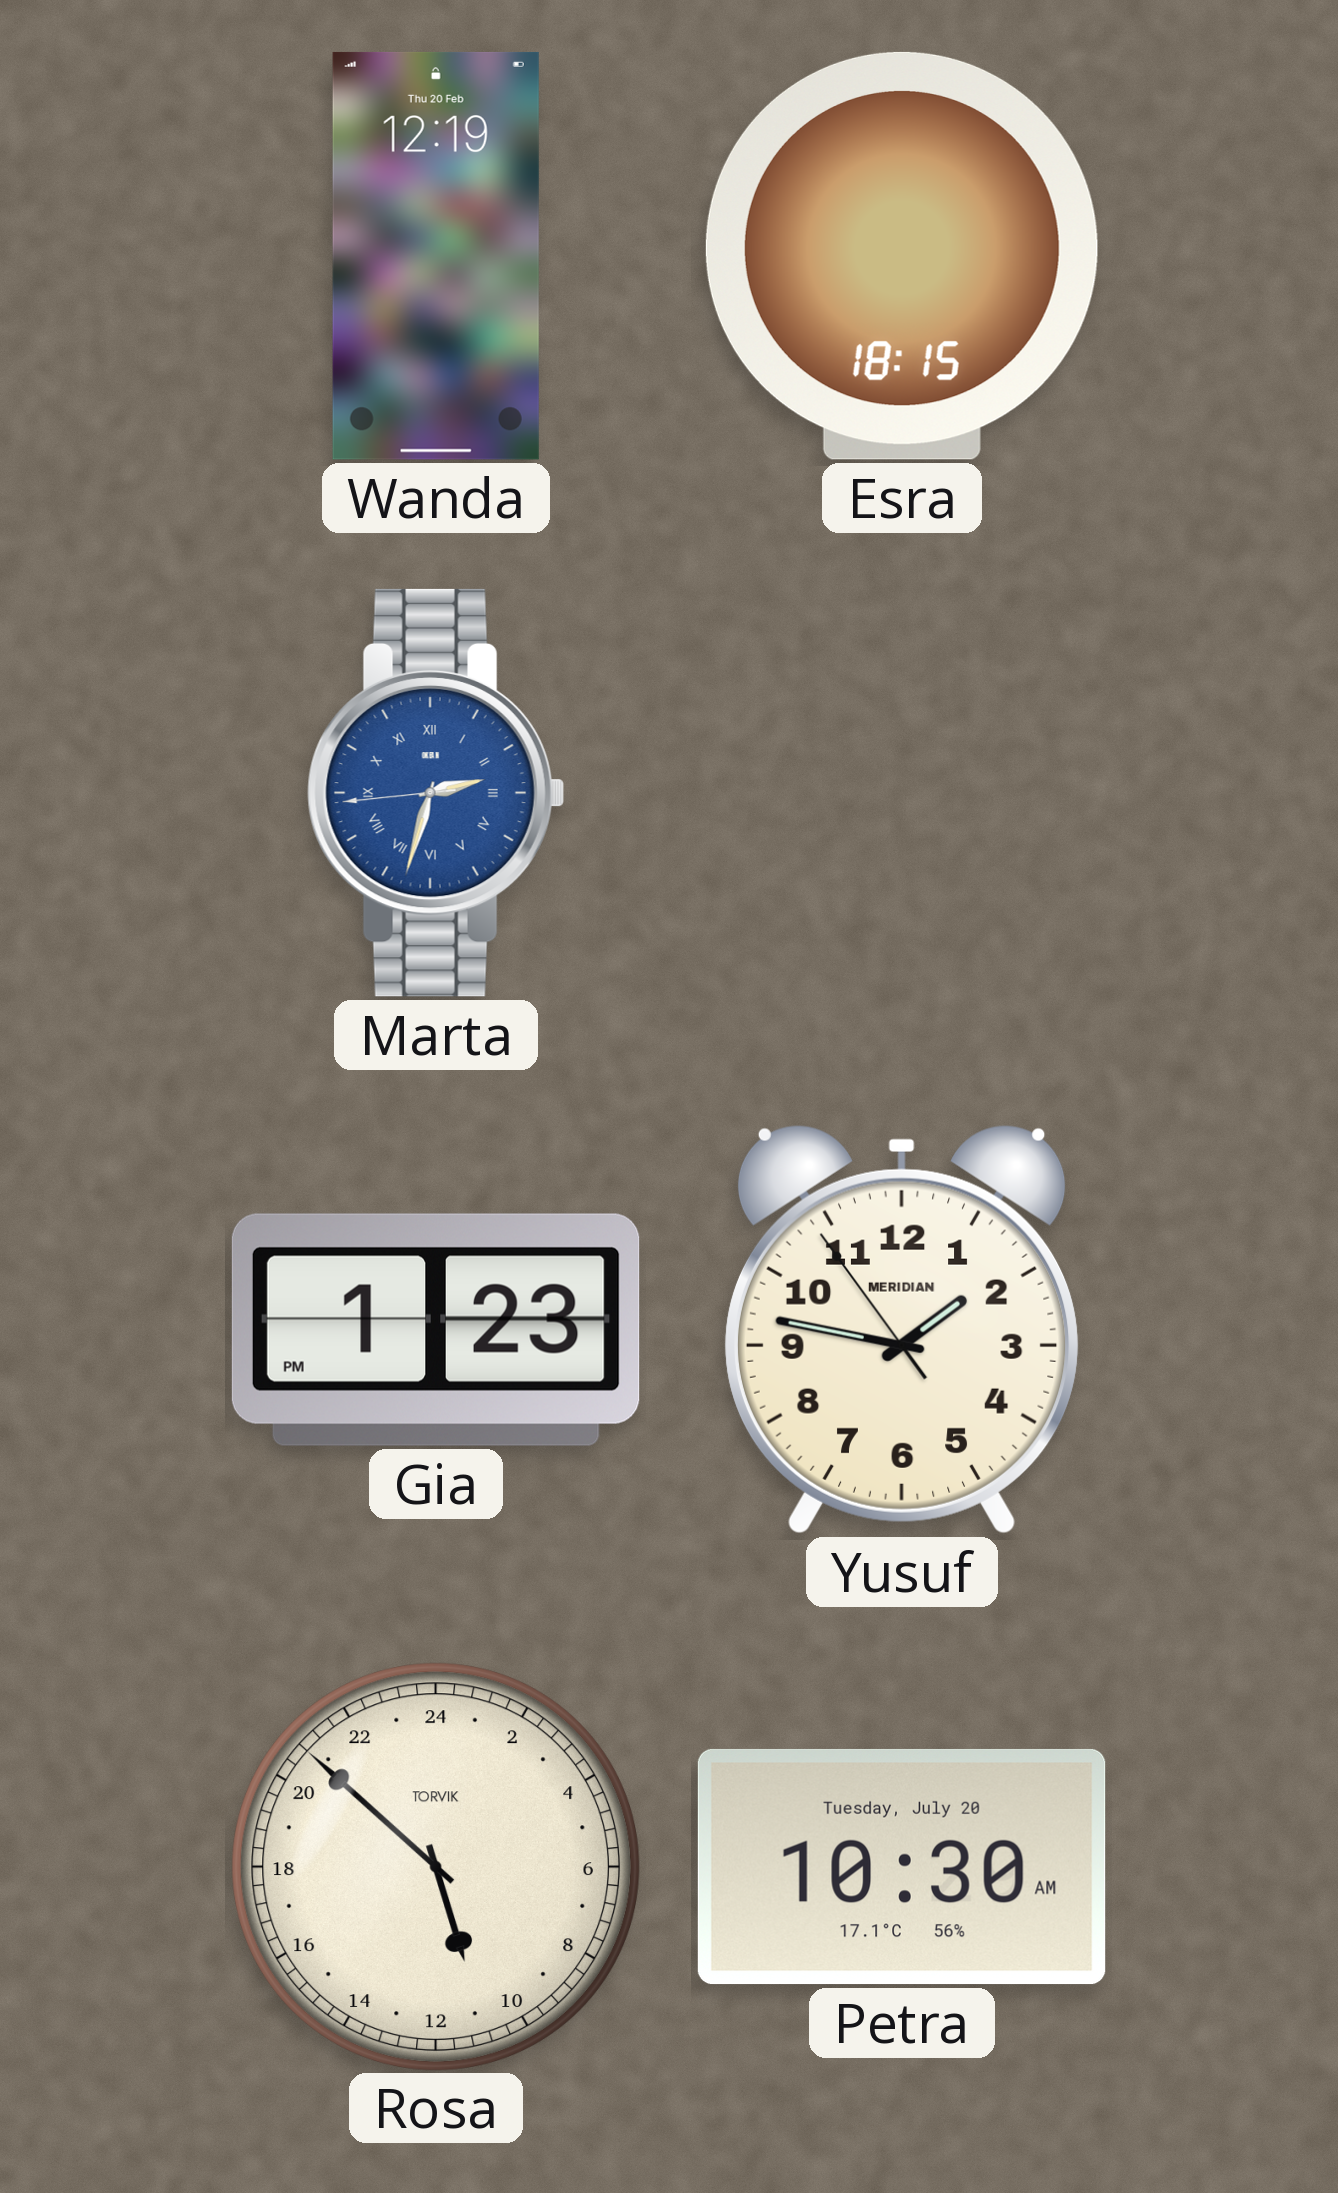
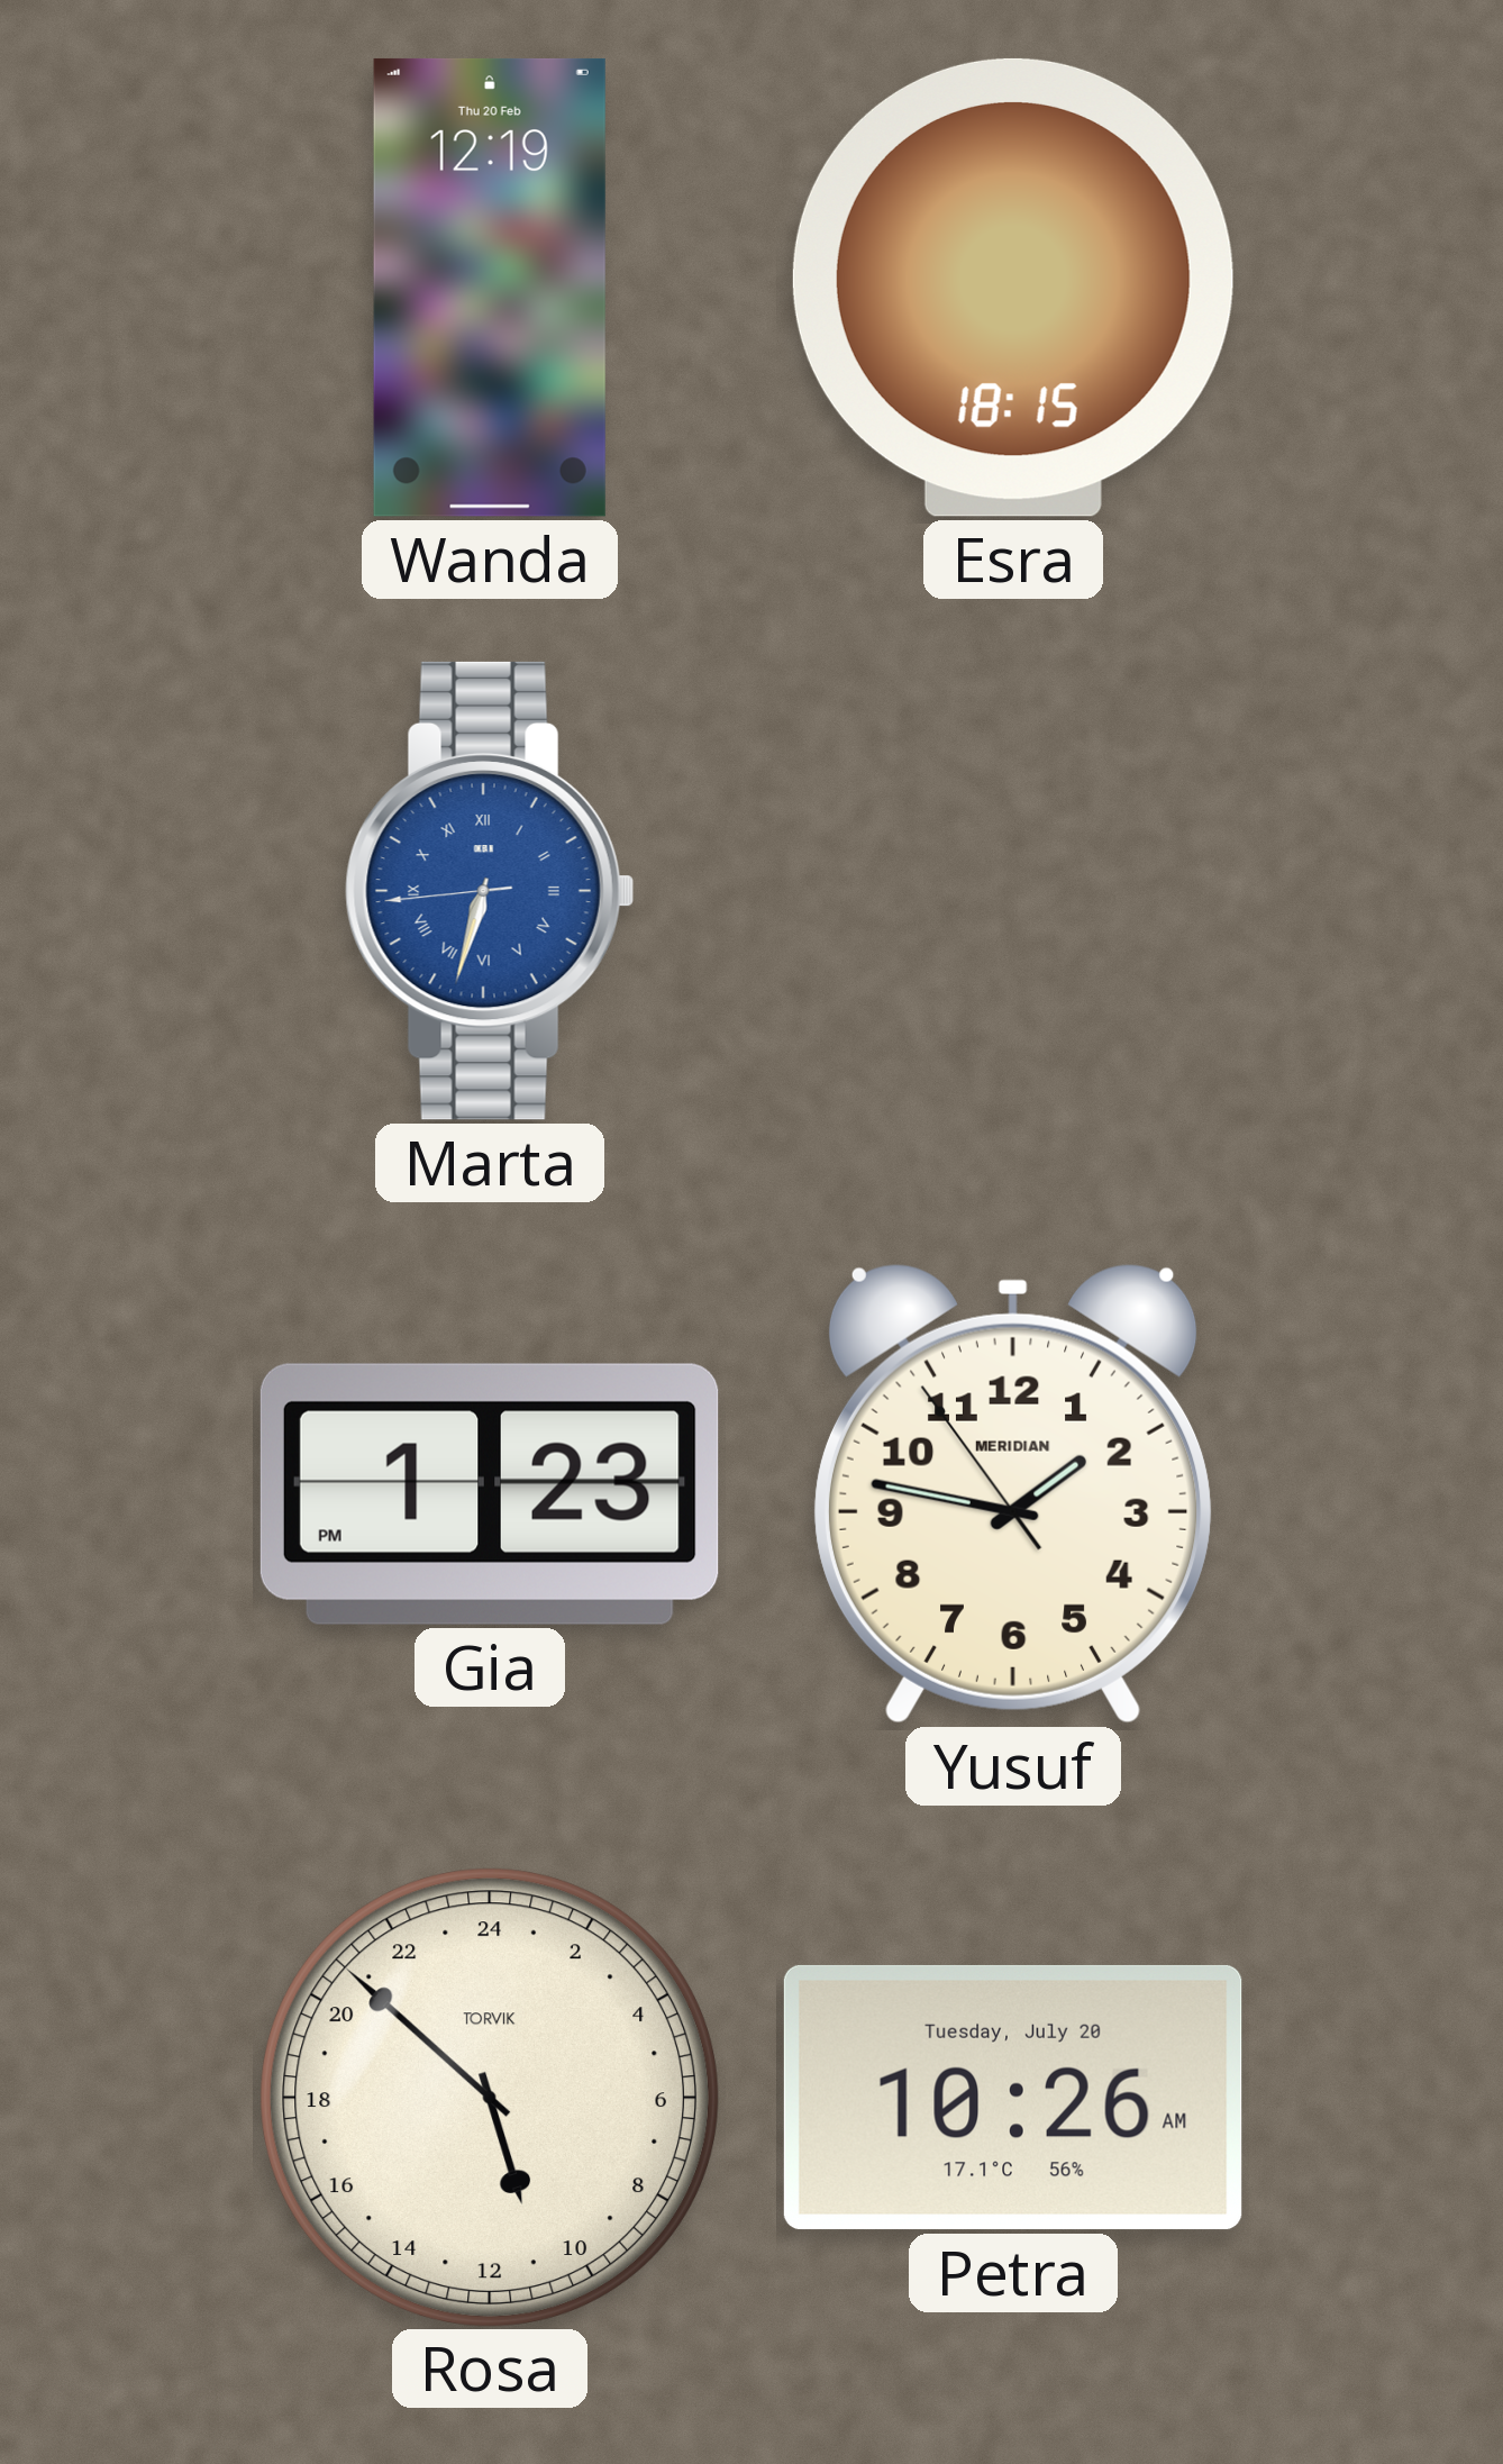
Marta: 2:32 -> 6:32 (490, 891)
Petra: 10:30 -> 10:26 (1013, 2098)
